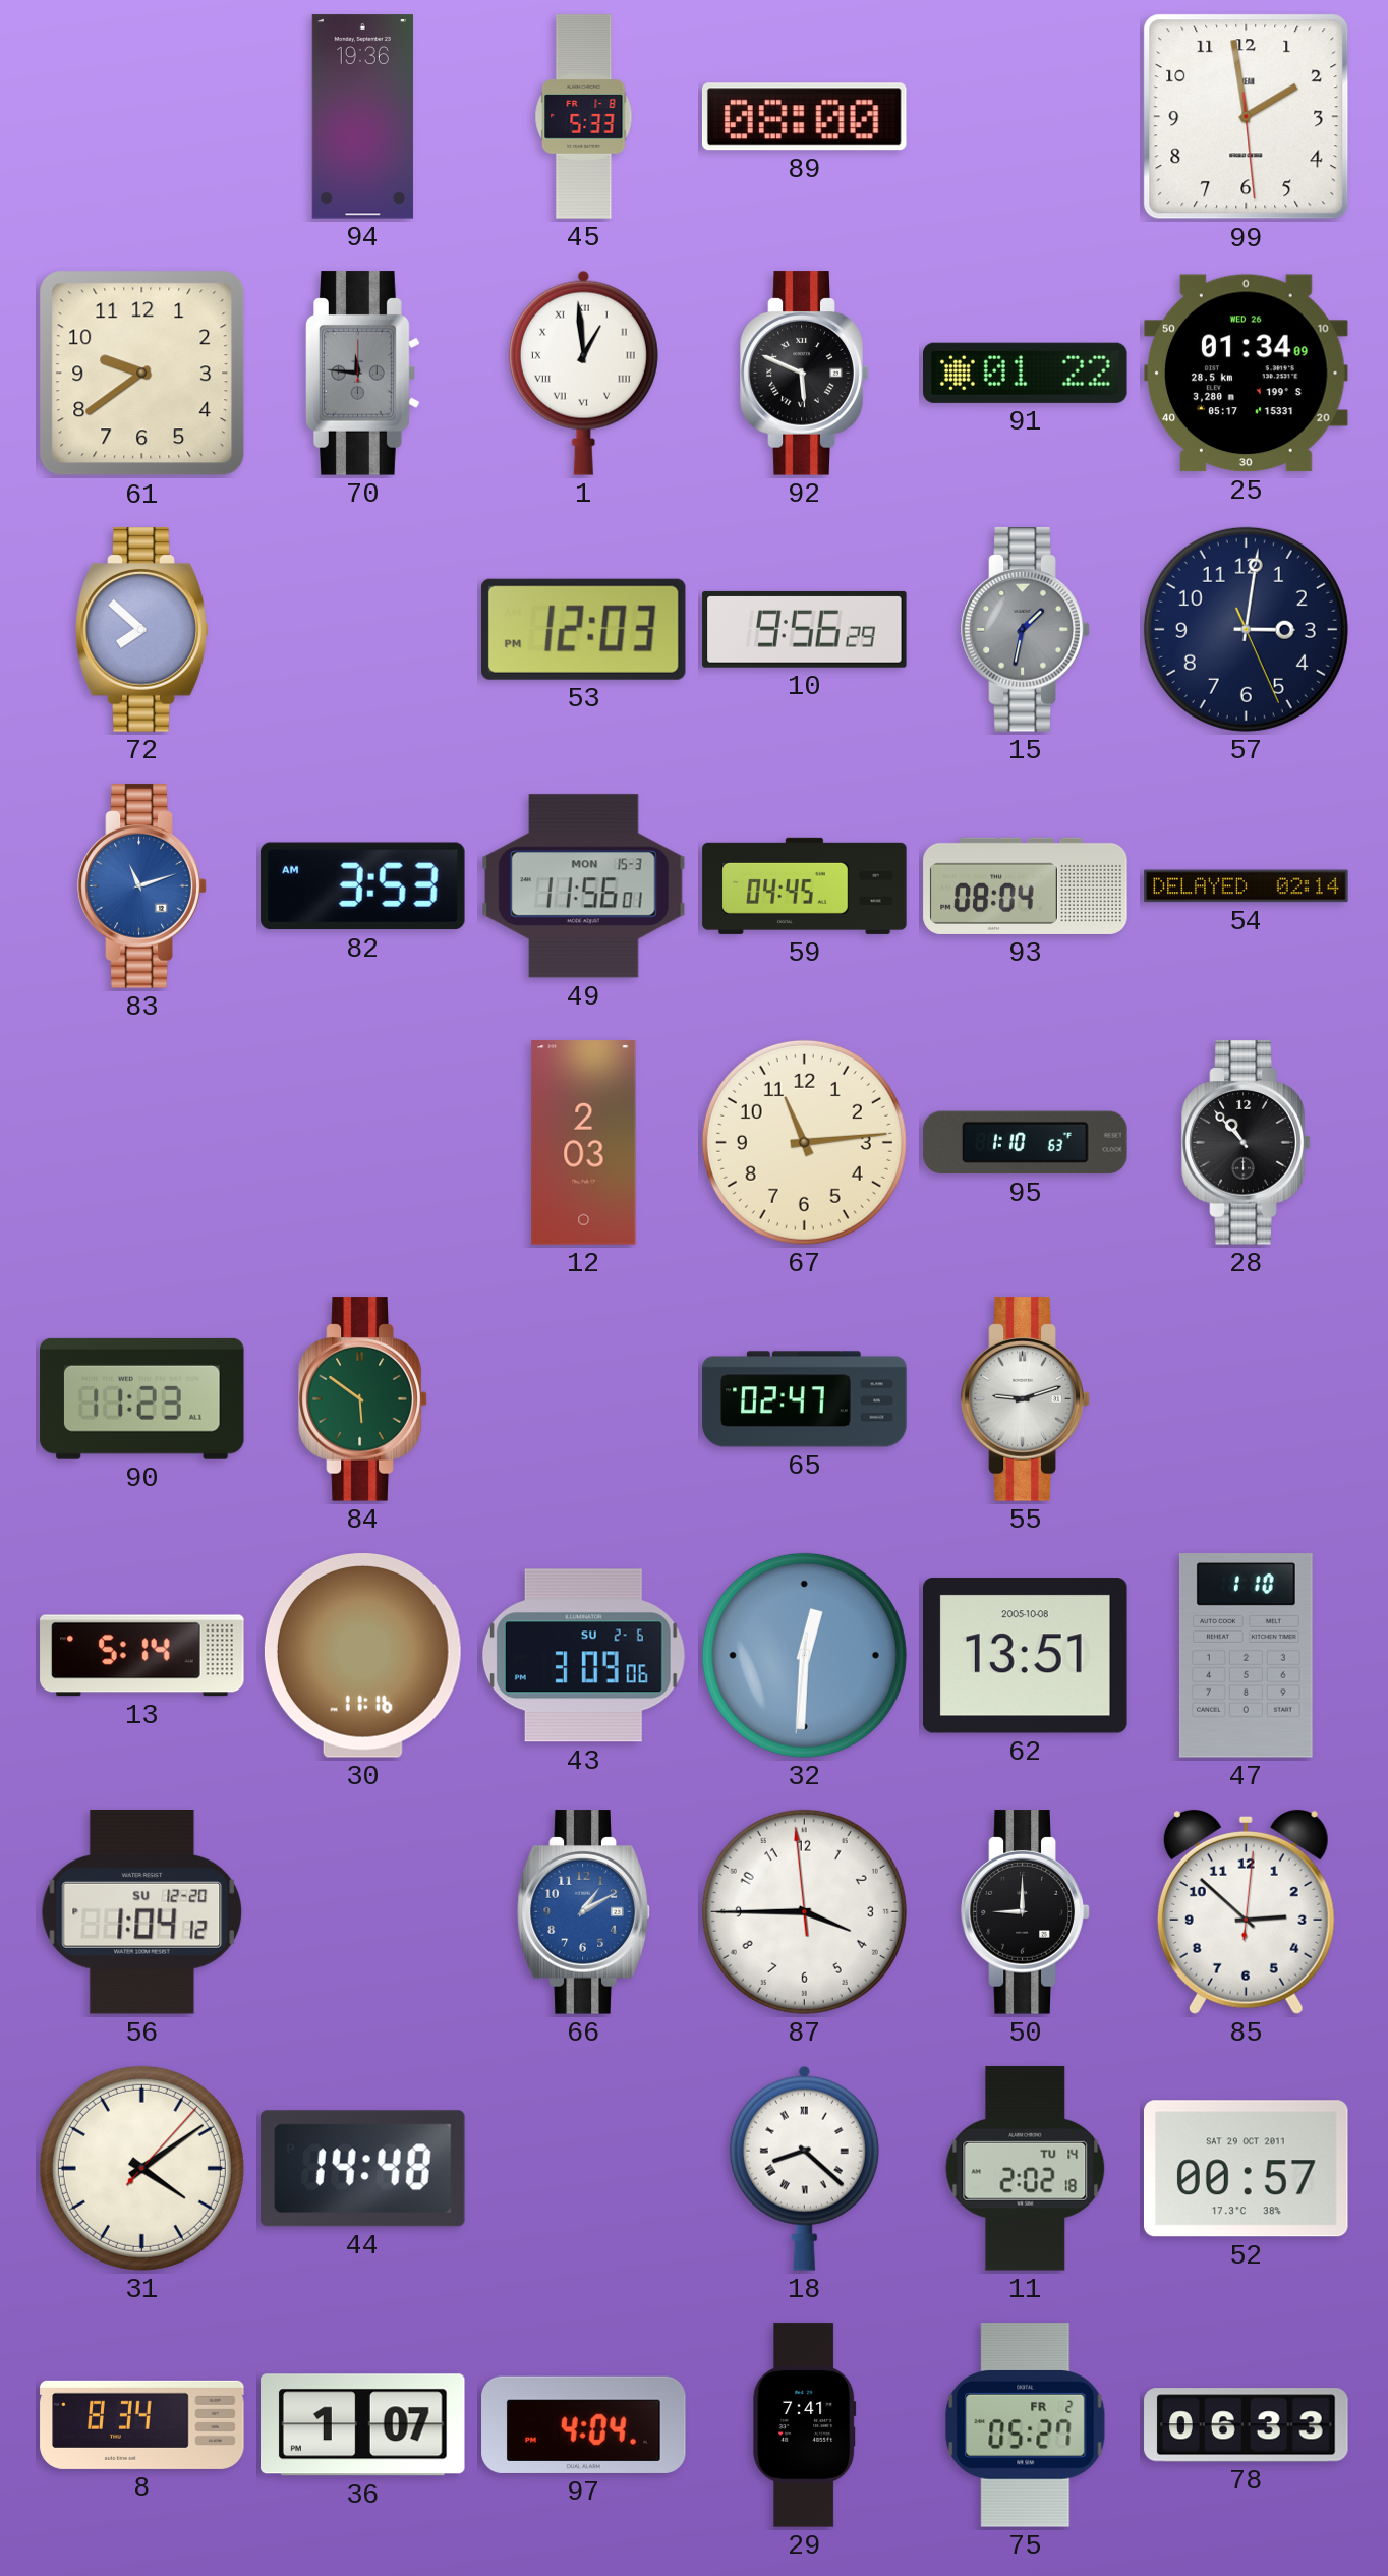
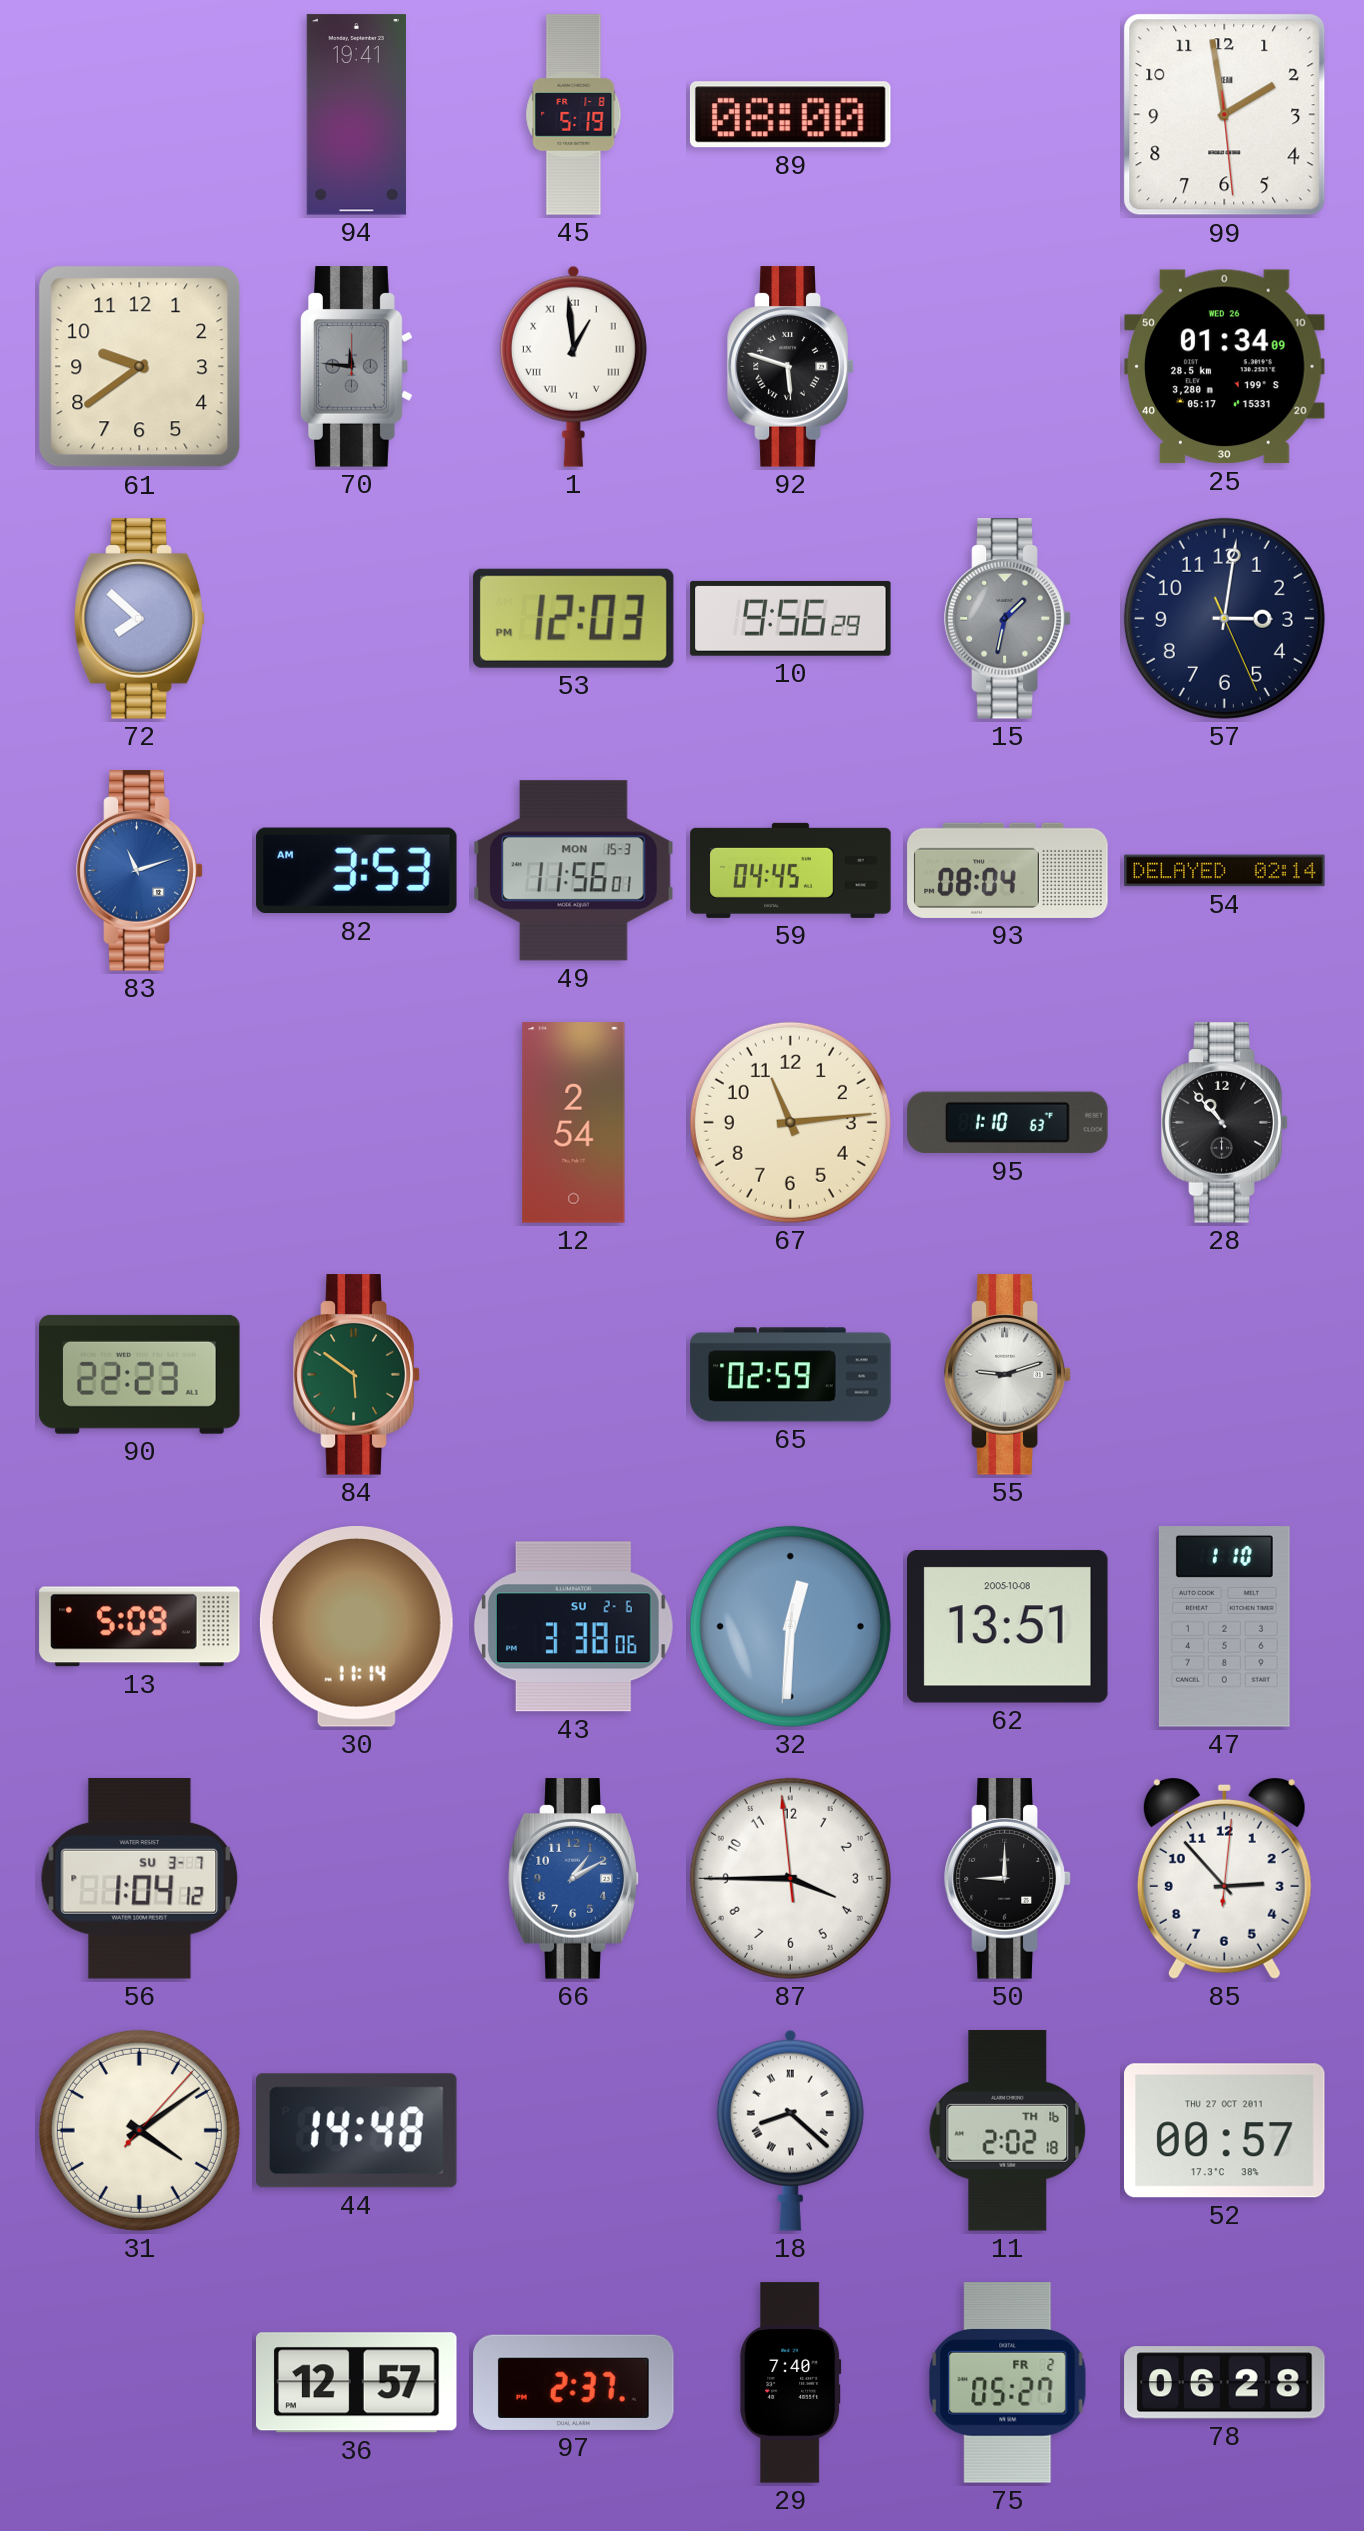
94: 19:36 -> 19:41 (356, 115)
45: 5:33 -> 5:19 (574, 115)
92: 5:49 -> 5:48 (791, 367)
91: 01:22 -> none (1026, 373)
12: 2:03 -> 2:54 (574, 1123)
90: 11:23 -> 22:23 (140, 1374)
65: 02:47 -> 02:59 (791, 1375)
13: 5:14 -> 5:09 (140, 1627)
30: 11:16 -> 11:14 (356, 1627)
43: 3:09 -> 3:38 (573, 1627)
56 date: SU 12-20 -> SU 3-7 (140, 1879)
85: 2:52 -> 2:53 (1224, 1878)
11 date: TU 14 -> TH 16 (1008, 2131)
52 date: SAT 29 OCT 2011 -> THU 27 OCT 2011 (1225, 2131)
8: 8:34 -> none (142, 2424)
36: 1:07 -> 12:57 (357, 2383)
97: 4:04 -> 2:37 (574, 2382)
29: 7:41 -> 7:40 (791, 2383)
78: 06:33 -> 06:28 (1225, 2383)
